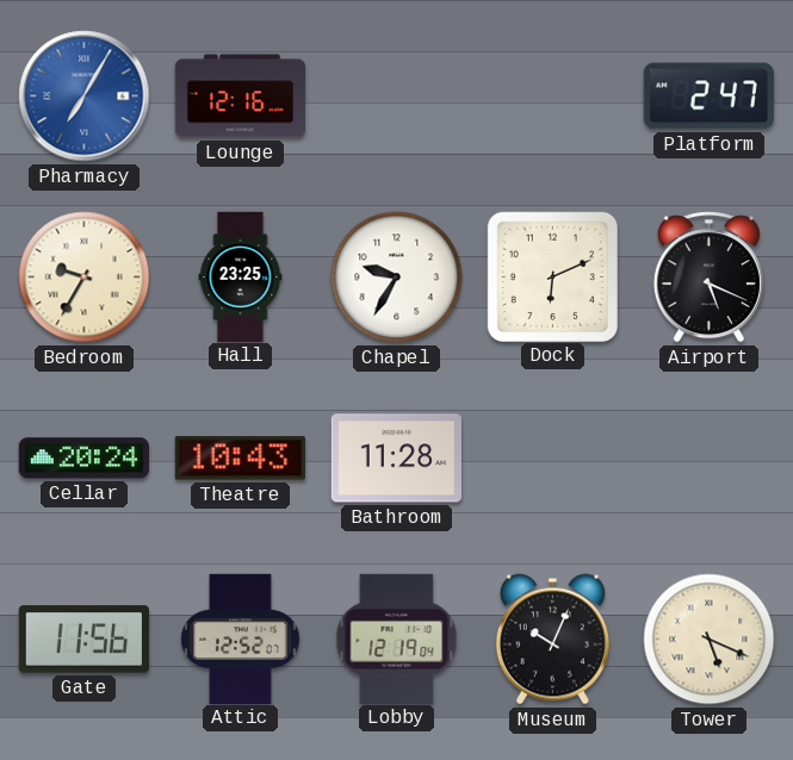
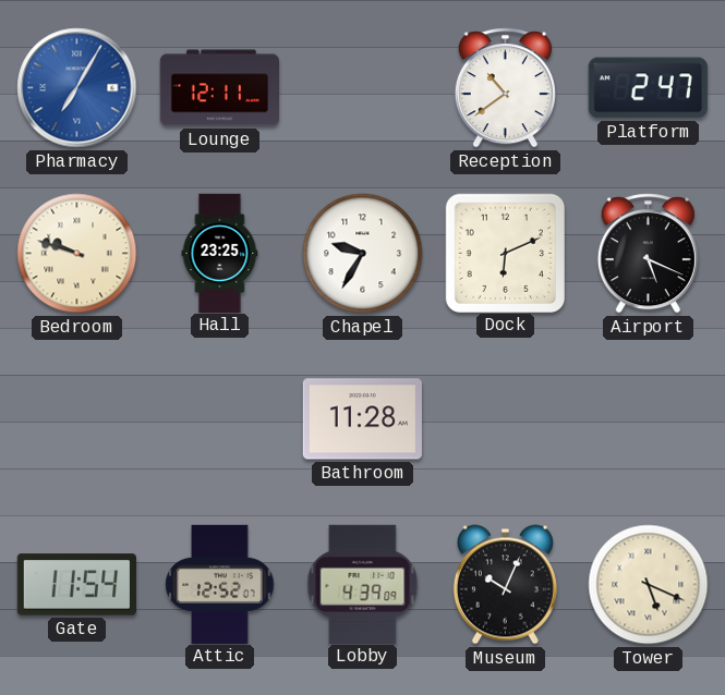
Lounge: 12:16 -> 12:11 (219, 88)
Reception: none -> 10:39 (505, 88)
Bedroom: 9:35 -> 9:48 (77, 254)
Cellar: 20:24 -> none (83, 459)
Theatre: 10:43 -> none (240, 459)
Gate: 11:56 -> 11:54 (76, 585)
Lobby: 12:19 -> 4:39 (363, 584)
